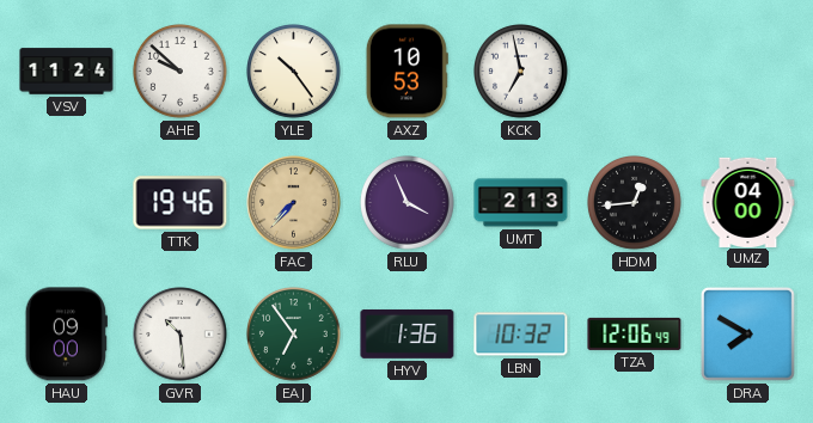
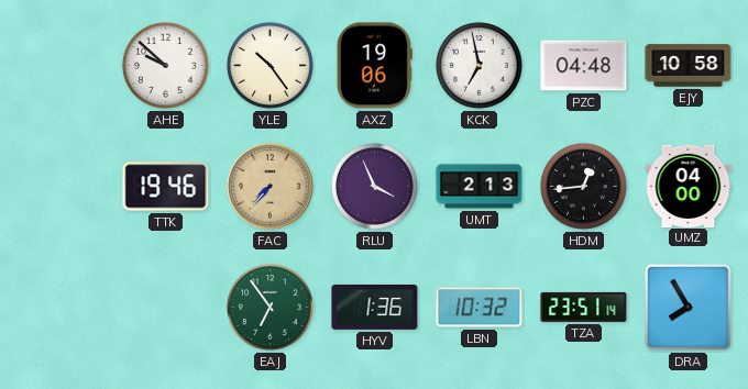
VSV: 11:24 -> none (67, 72)
AXZ: 10:53 -> 19:06 (374, 66)
PZC: none -> 04:48 (584, 66)
EJY: none -> 10:58 (689, 66)
HAU: 09:00 -> none (66, 335)
GVR: 10:29 -> none (181, 335)
TZA: 12:06 -> 23:51 (584, 307)
DRA: 7:50 -> 7:55 (689, 308)
